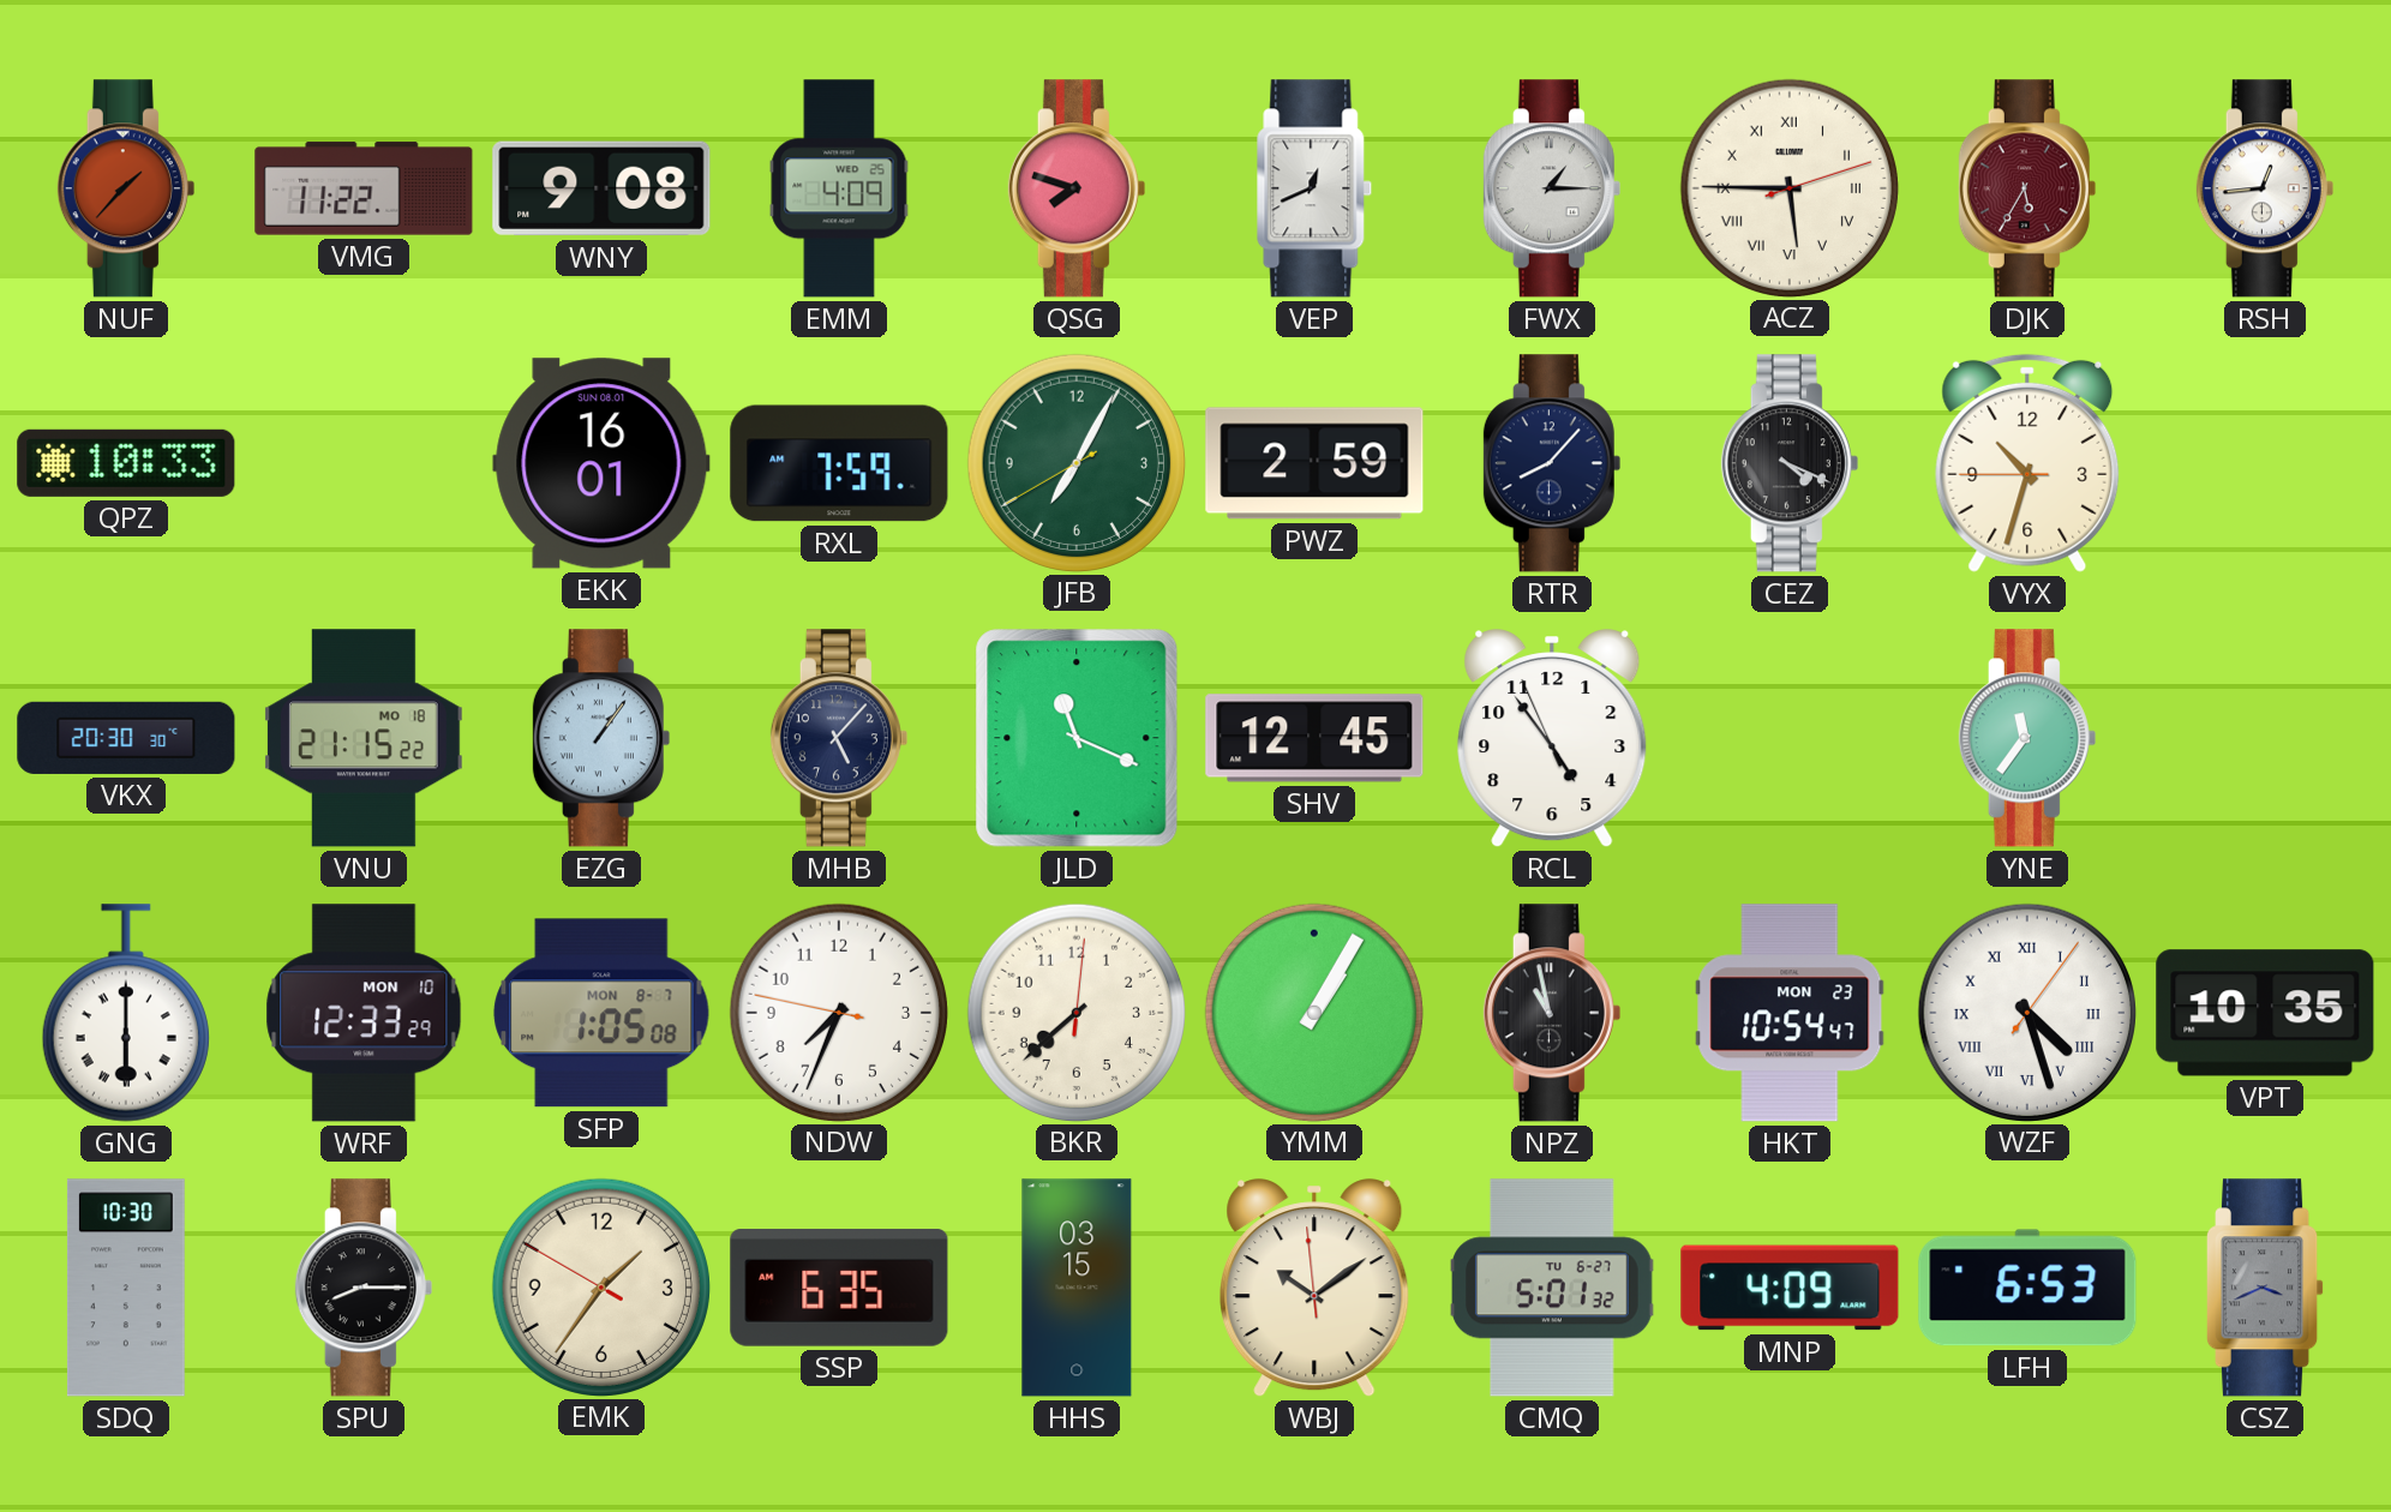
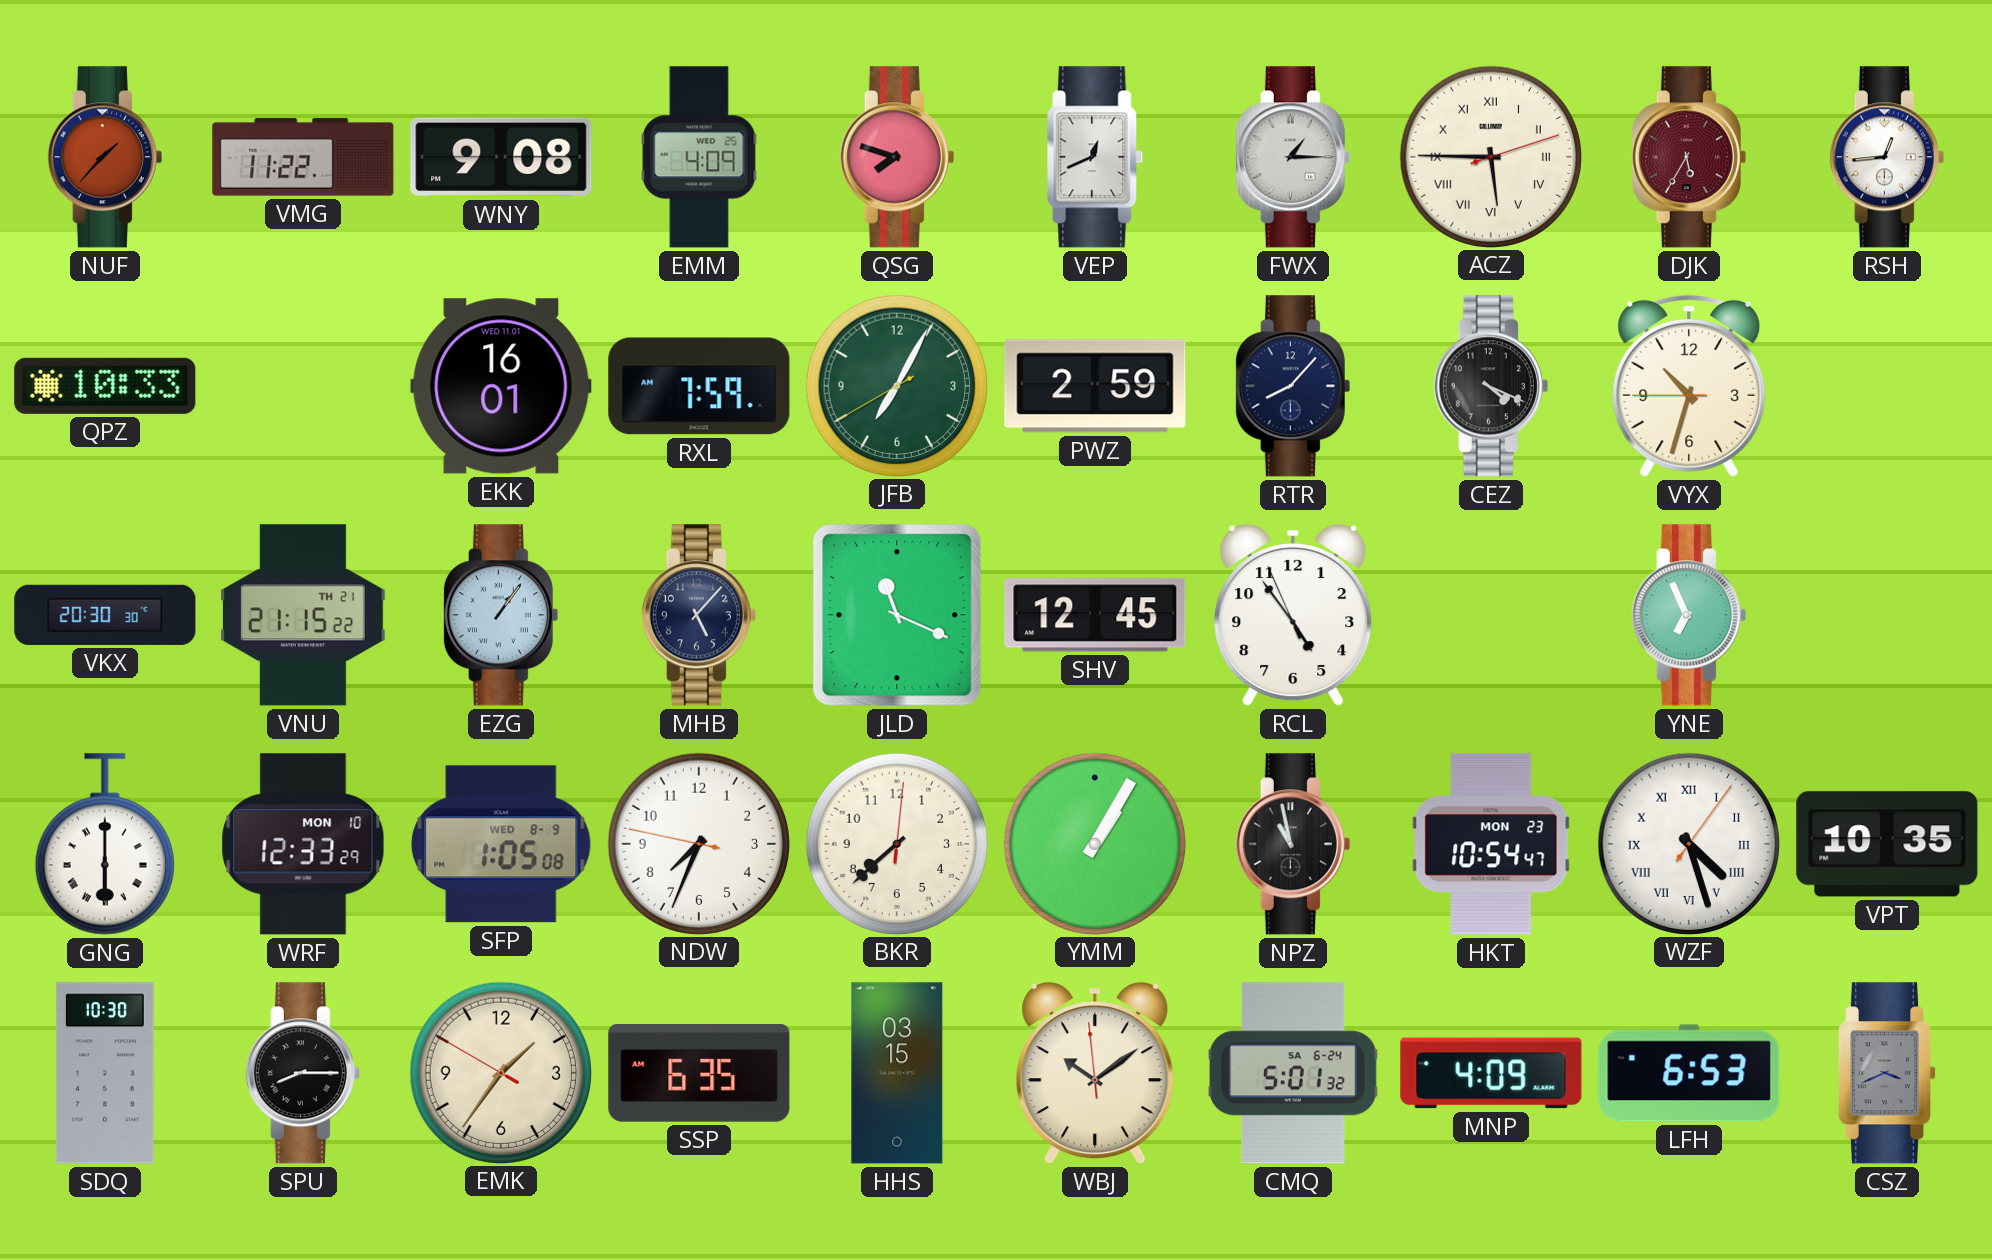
EKK date: SUN 08.01 -> WED 11.01 (501, 386)
VNU date: MO 18 -> TH 21 (303, 615)
YNE: 11:36 -> 6:56 (1689, 615)
SFP date: MON 8-7 -> WED 8-9 (501, 844)
CMQ date: TU 6-27 -> SA 6-24 (1293, 1073)
